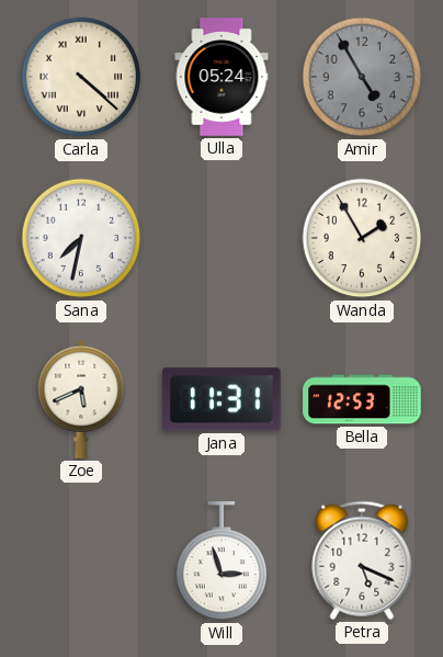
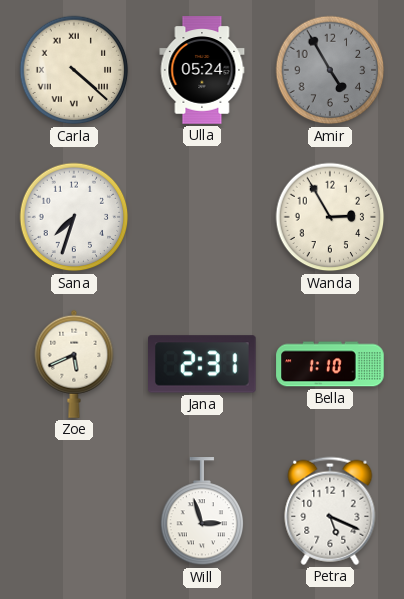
Sana: 7:32 -> 7:33 (74, 217)
Wanda: 1:55 -> 2:55 (330, 217)
Jana: 11:31 -> 2:31 (203, 364)
Bella: 12:53 -> 1:10 (330, 364)
